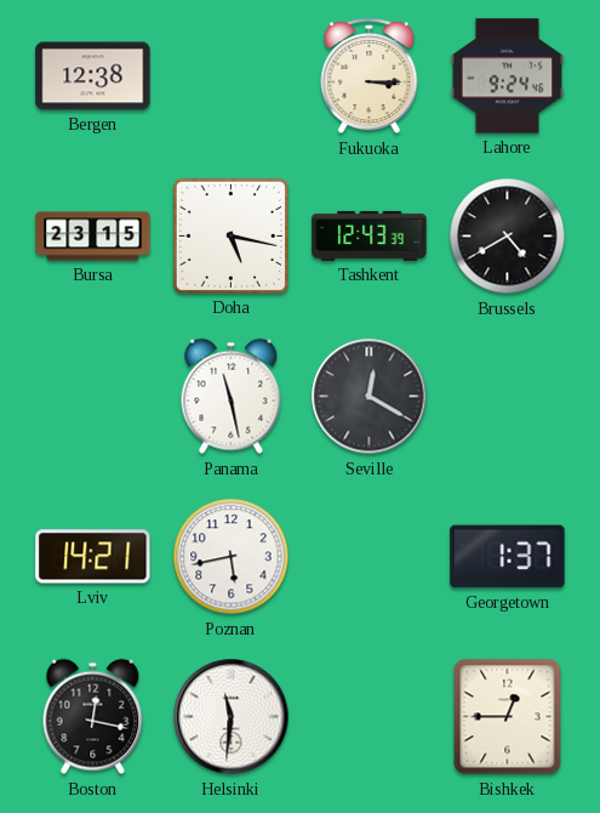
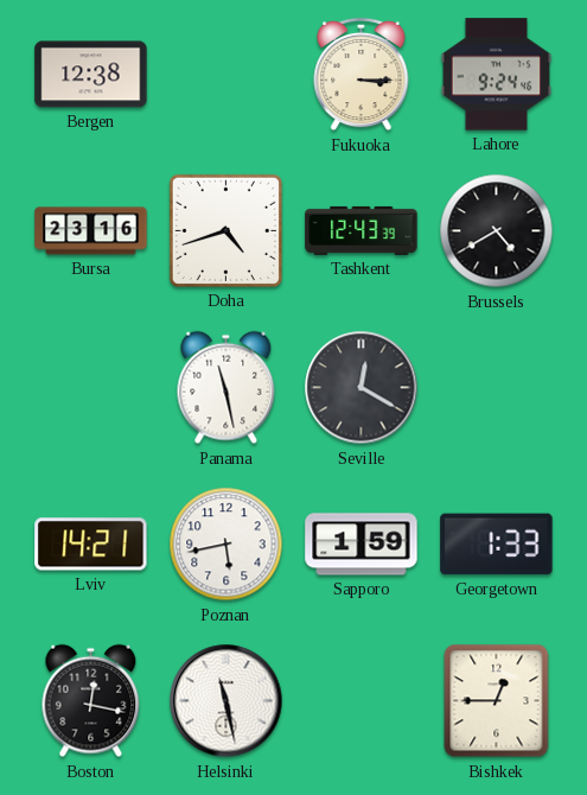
Bursa: 23:15 -> 23:16 (91, 231)
Doha: 5:17 -> 4:42 (225, 230)
Sapporo: none -> 1:59 (362, 545)
Georgetown: 1:37 -> 1:33 (497, 545)
Helsinki: 11:31 -> 11:28 (226, 701)
